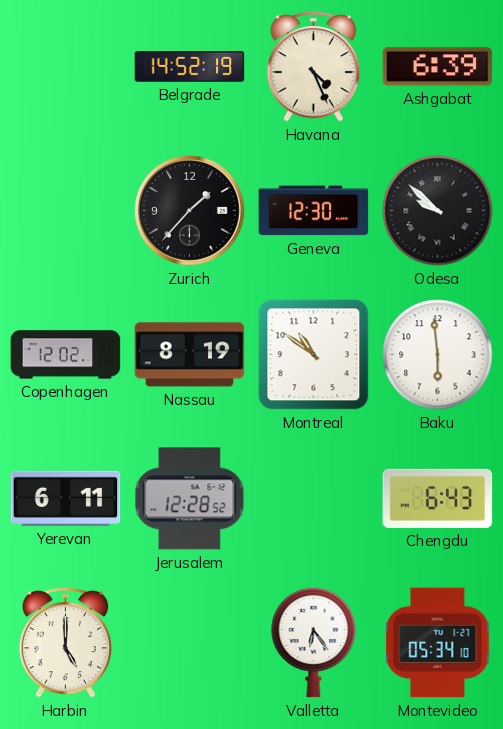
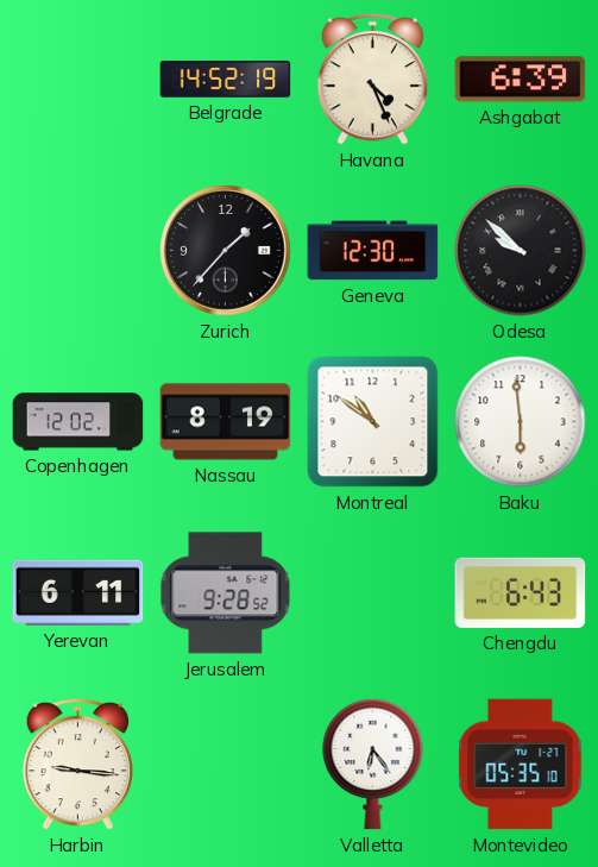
Jerusalem: 12:28 -> 9:28 (226, 593)
Harbin: 5:00 -> 9:16 (78, 764)
Montevideo: 05:34 -> 05:35 (521, 765)
